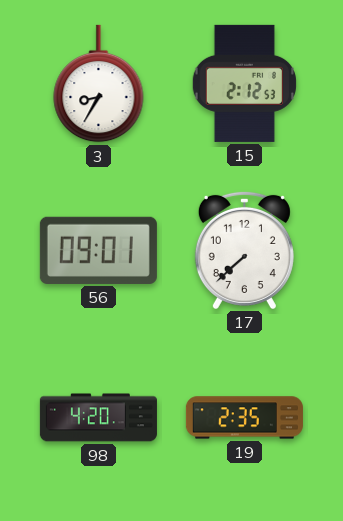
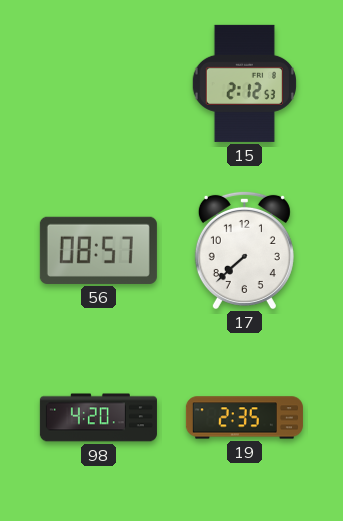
3: 8:35 -> none (99, 84)
56: 09:01 -> 08:57 (98, 250)
